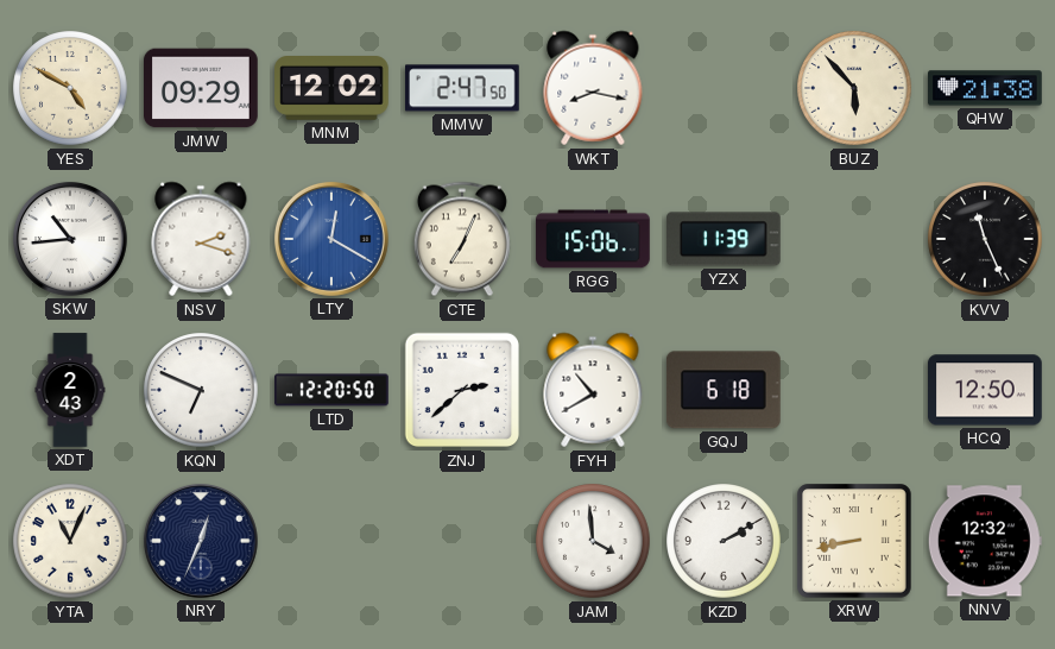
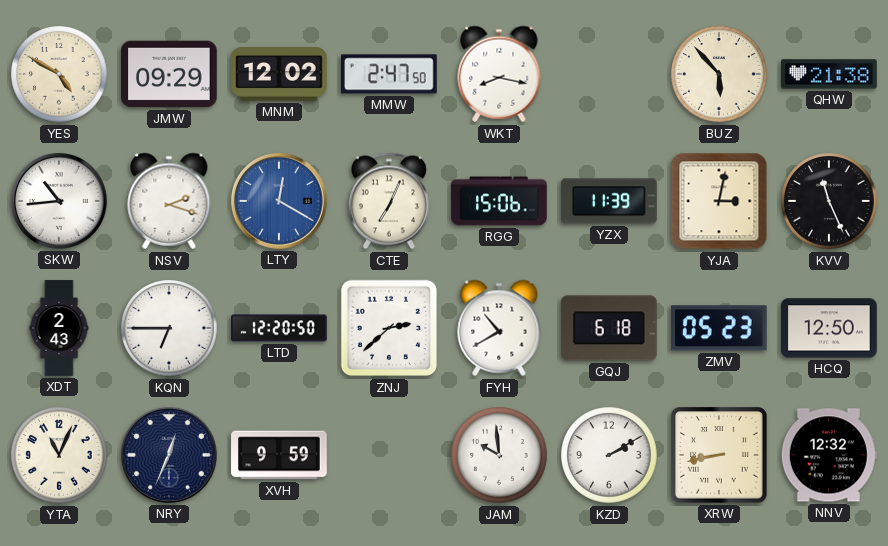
YJA: none -> 3:02 (719, 201)
KQN: 6:49 -> 6:45 (169, 328)
ZMV: none -> 05:23 (719, 328)
XVH: none -> 9:59 (279, 455)
JAM: 3:59 -> 9:59 (499, 455)
